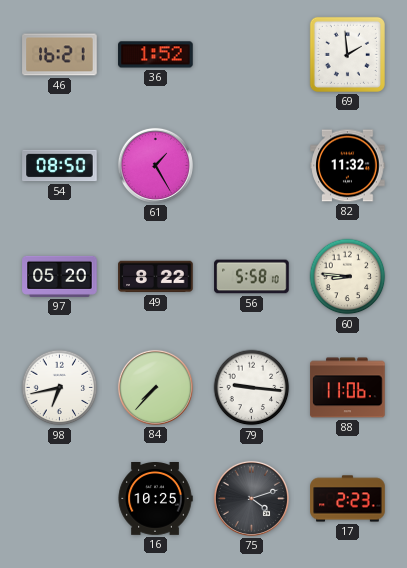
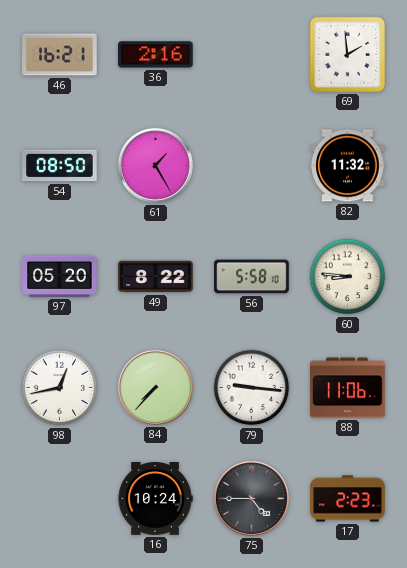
36: 1:52 -> 2:16 (156, 55)
98: 6:43 -> 12:43 (60, 388)
16: 10:25 -> 10:24 (155, 499)
75: 4:12 -> 4:45 (251, 498)
